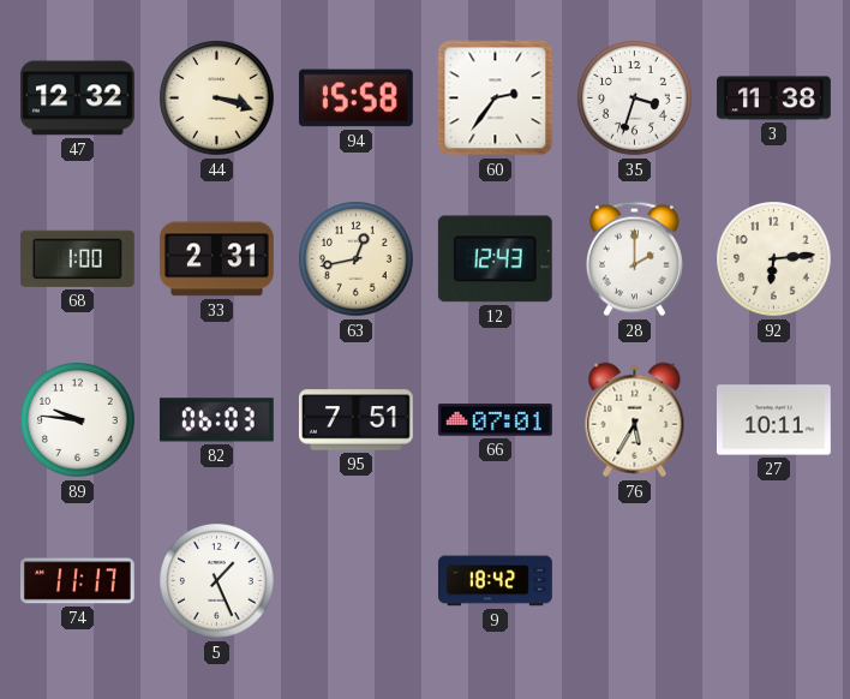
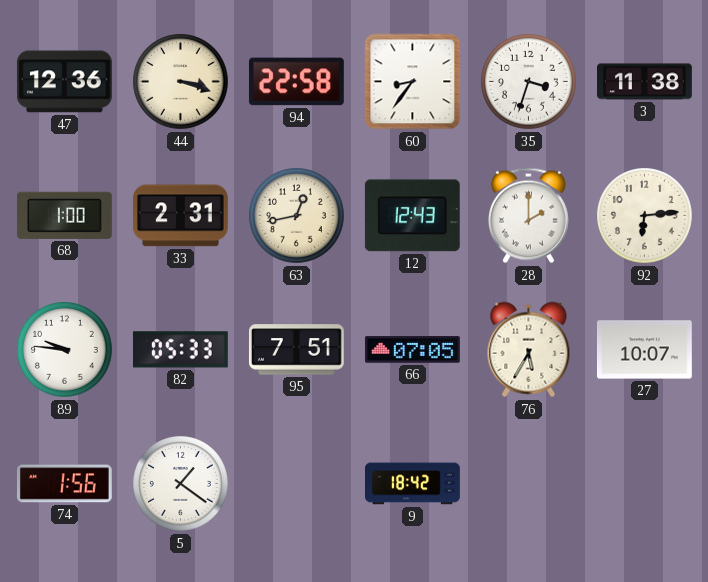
47: 12:32 -> 12:36 (64, 82)
94: 15:58 -> 22:58 (296, 82)
60: 2:36 -> 8:36 (413, 82)
82: 06:03 -> 05:33 (180, 350)
66: 07:01 -> 07:05 (412, 350)
27: 10:11 -> 10:07 (644, 350)
74: 11:17 -> 1:56 (64, 484)
5: 1:26 -> 1:21 (181, 484)
